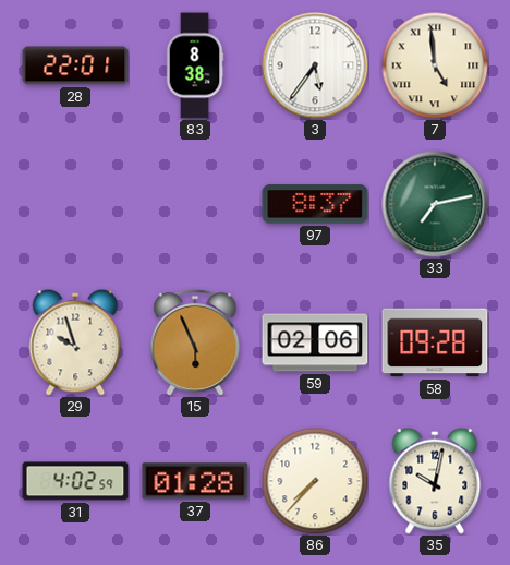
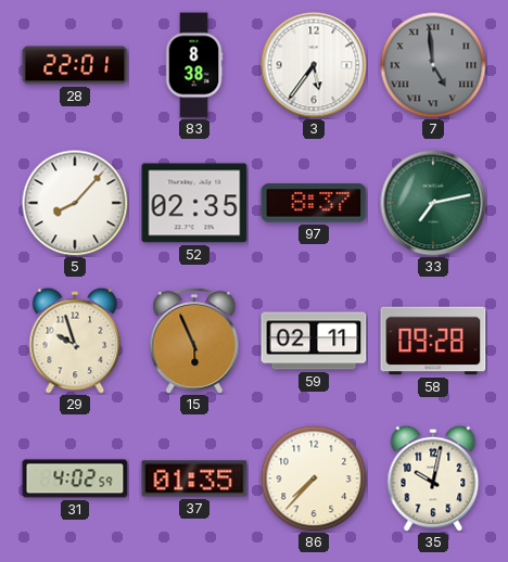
7 dial: cream -> grey (433, 65)
5: none -> 8:07 (75, 203)
52: none -> 02:35 (194, 203)
59: 02:06 -> 02:11 (314, 341)
37: 01:28 -> 01:35 (194, 478)
